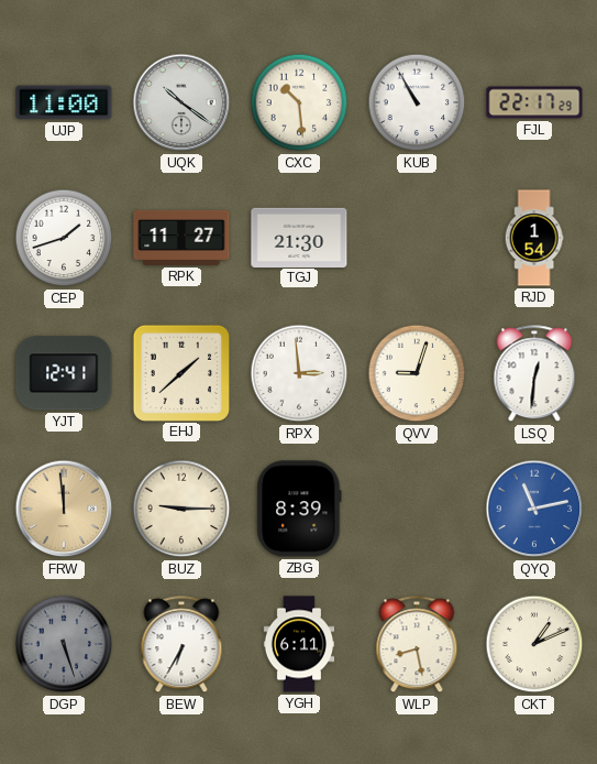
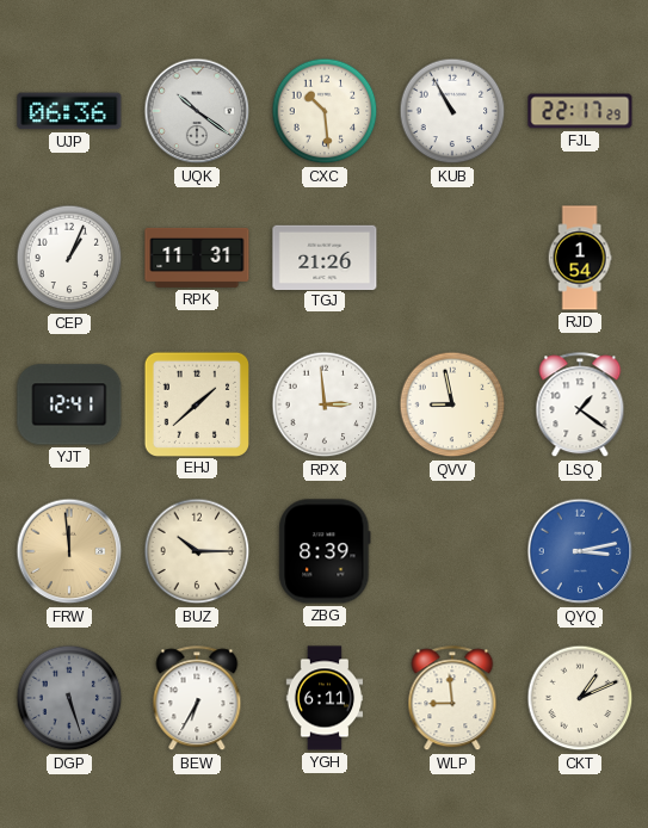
UJP: 11:00 -> 06:36 (69, 111)
CEP: 1:42 -> 1:04 (69, 258)
RPK: 11:27 -> 11:31 (197, 258)
TGJ: 21:30 -> 21:26 (325, 257)
QVV: 9:03 -> 8:58 (452, 404)
LSQ: 12:31 -> 1:21 (580, 406)
BUZ: 9:15 -> 10:15 (197, 551)
QYQ: 11:13 -> 3:13 (580, 551)
WLP: 8:28 -> 8:59 (452, 699)
